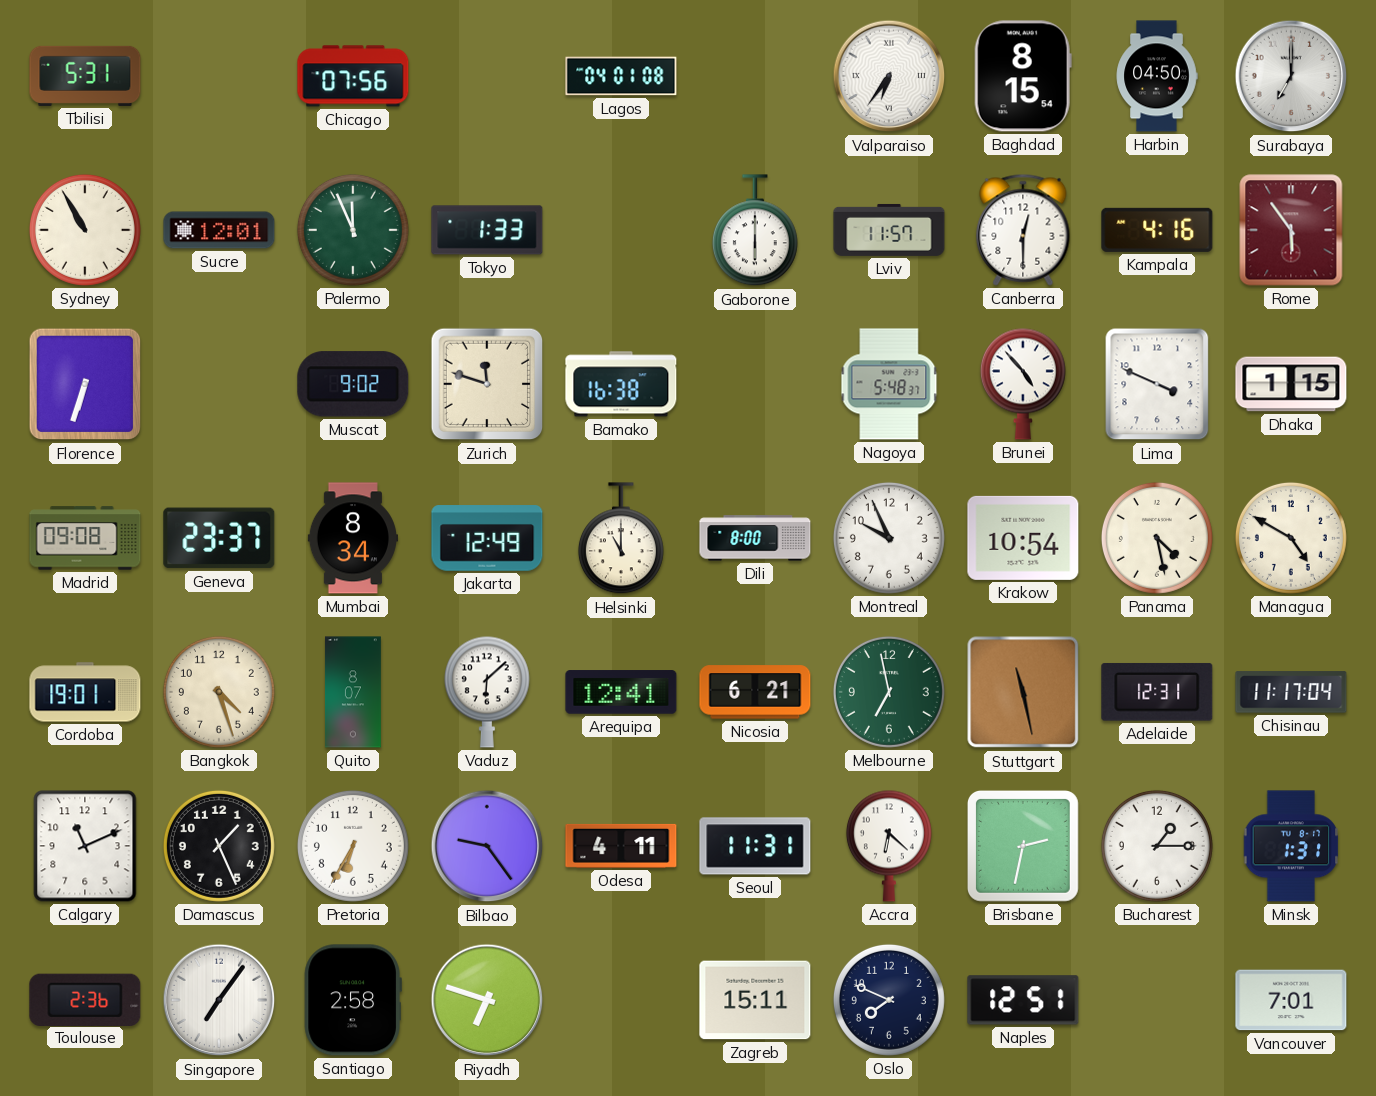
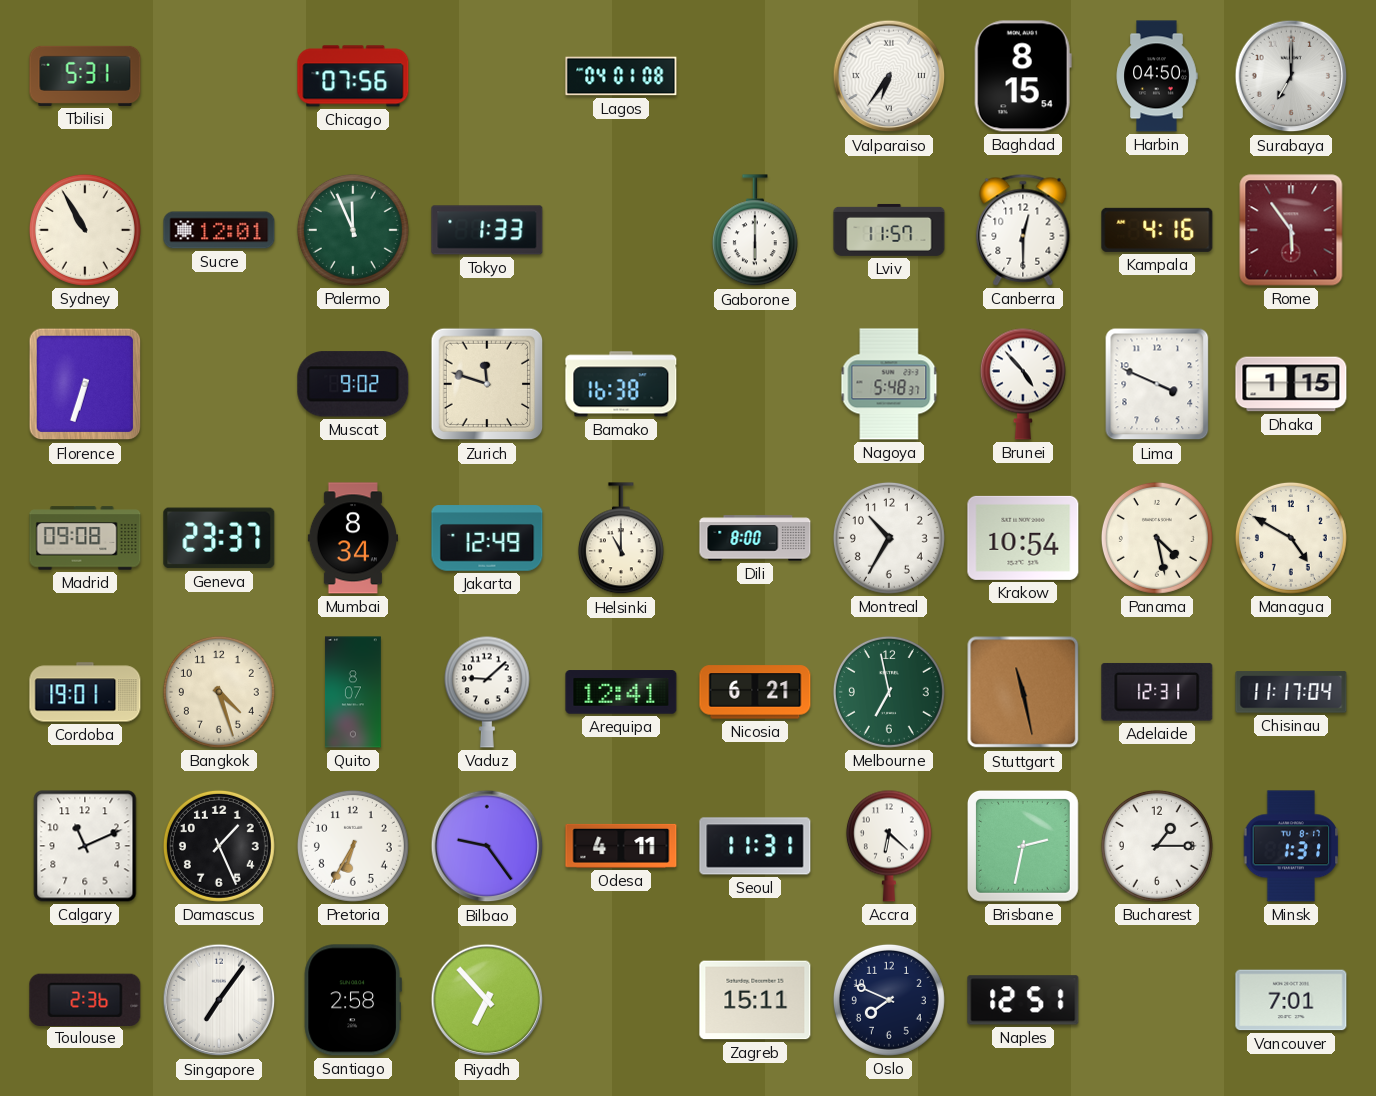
Montreal: 9:56 -> 10:35 (889, 538)
Vaduz: 6:08 -> 9:08 (487, 692)
Riyadh: 6:48 -> 6:53 (487, 1000)
